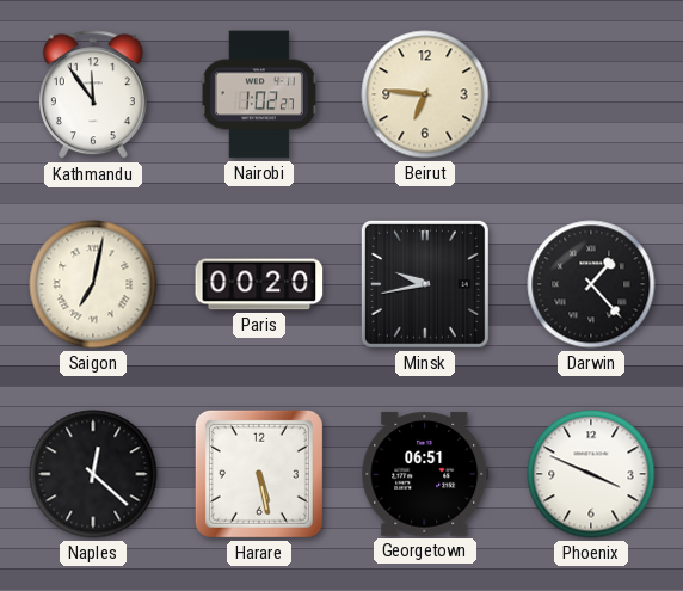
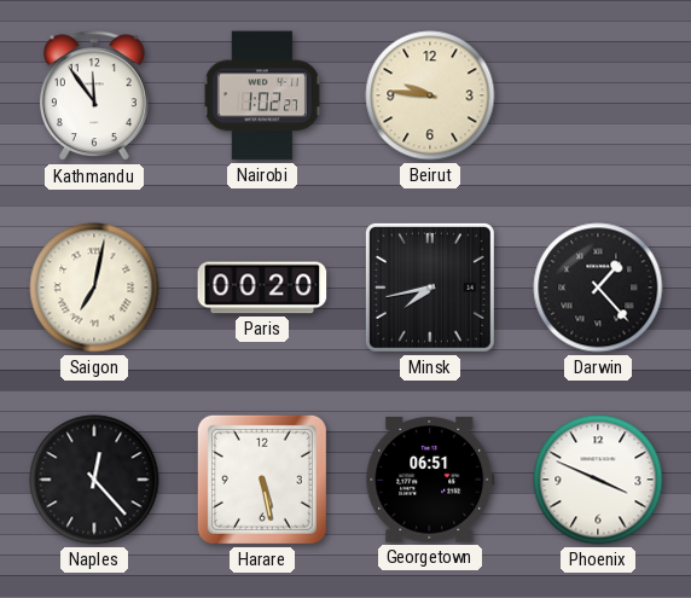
Beirut: 6:46 -> 9:46 (430, 95)
Minsk: 9:43 -> 7:43 (430, 288)
Naples: 12:22 -> 12:23 (94, 480)
